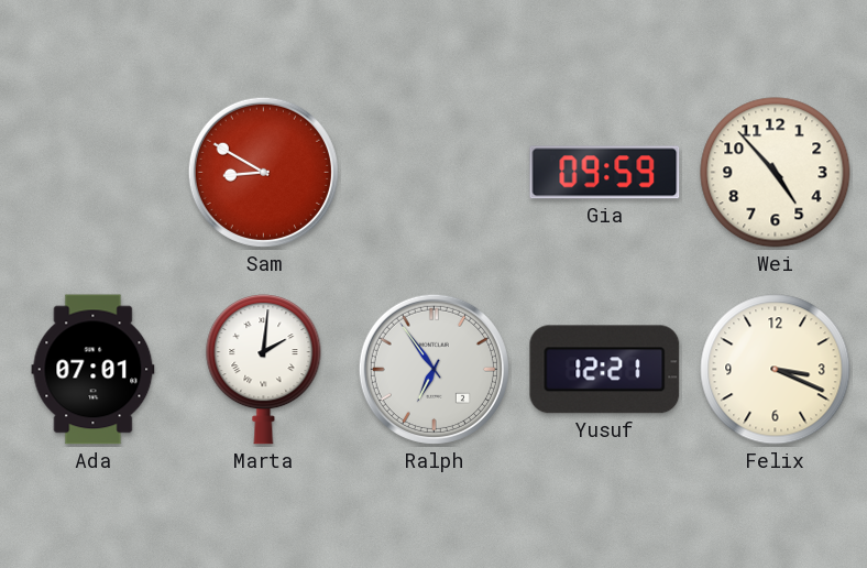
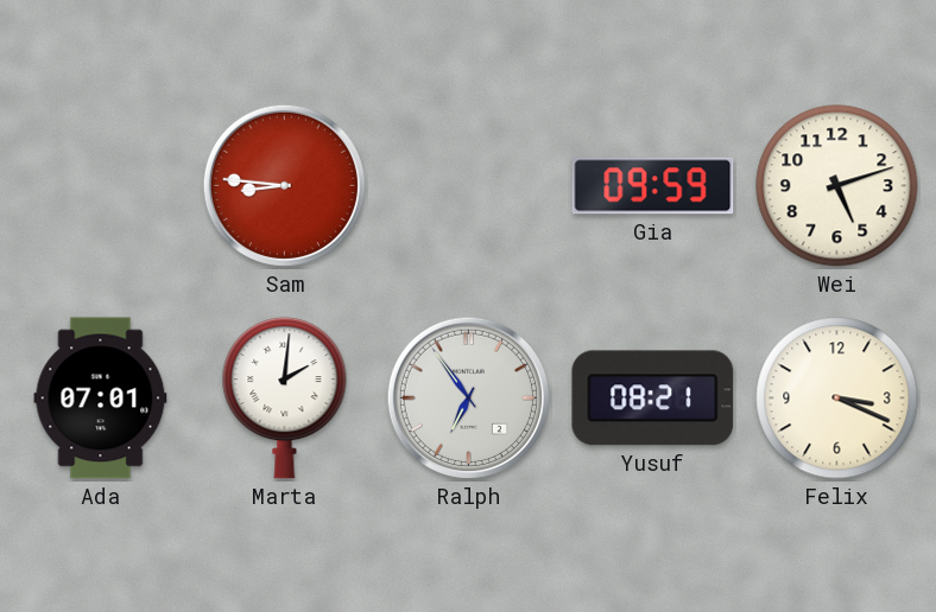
Sam: 8:50 -> 8:46 (284, 185)
Wei: 4:53 -> 5:12 (837, 186)
Yusuf: 12:21 -> 08:21 (653, 399)
